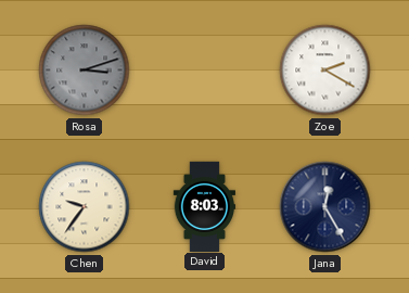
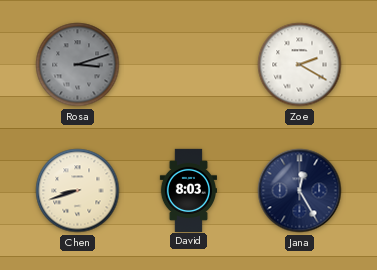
Chen: 9:36 -> 8:42 (78, 191)
